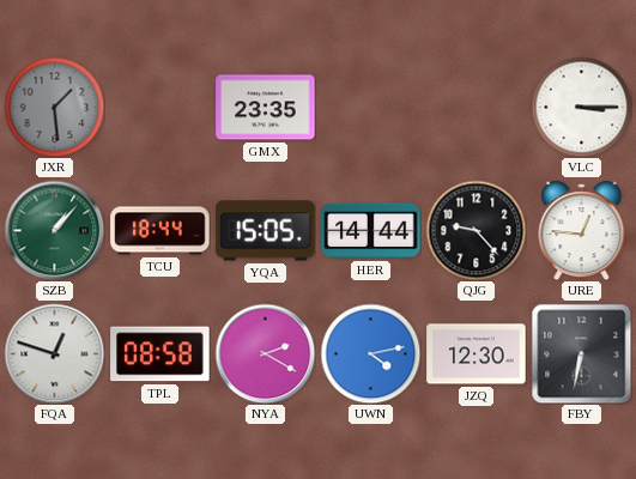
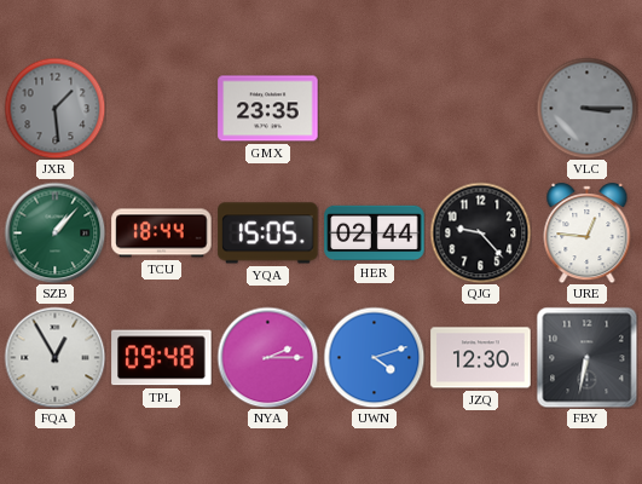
VLC dial: white -> grey (586, 108)
HER: 14:44 -> 02:44 (375, 234)
FQA: 12:48 -> 12:55 (54, 357)
TPL: 08:58 -> 09:48 (162, 358)
NYA: 2:20 -> 2:15 (267, 357)
UWN: 4:13 -> 4:12 (374, 357)
